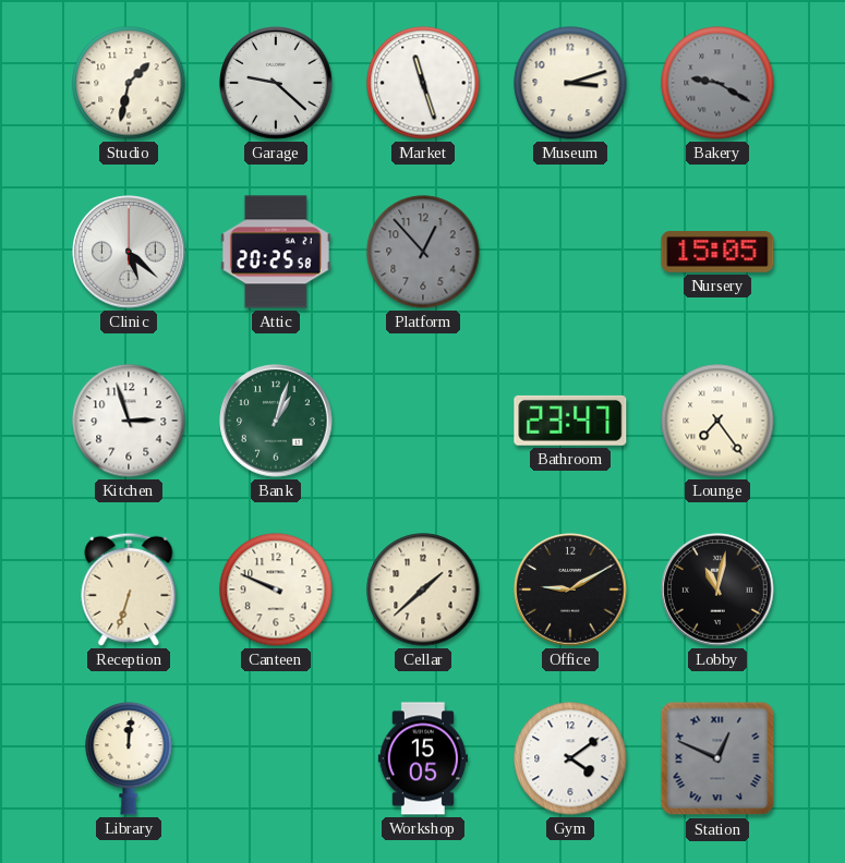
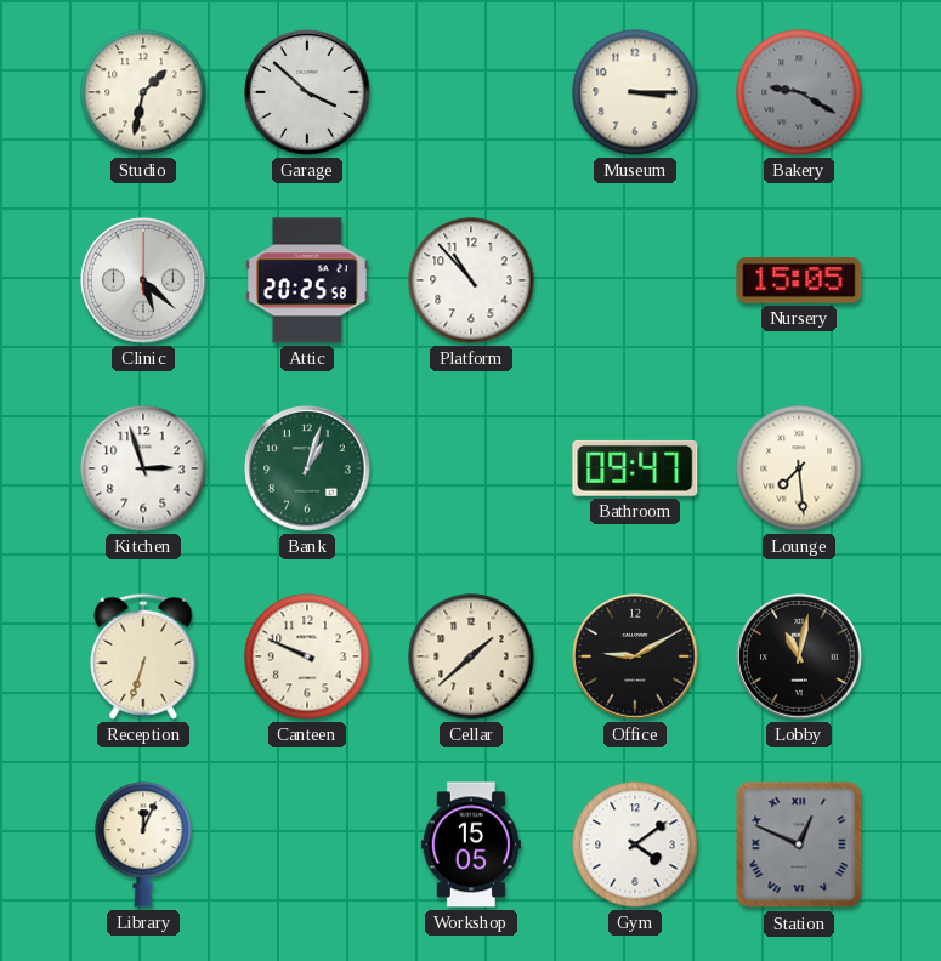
Garage: 9:22 -> 3:52 (307, 92)
Market: 11:27 -> none (423, 83)
Museum: 3:12 -> 3:15 (635, 92)
Platform: 12:53 -> 10:53 (471, 280)
Platform dial: grey -> white (471, 280)
Bathroom: 23:47 -> 09:47 (635, 468)
Lounge: 7:24 -> 7:29 (799, 468)
Library: 12:01 -> 12:04 (143, 845)
